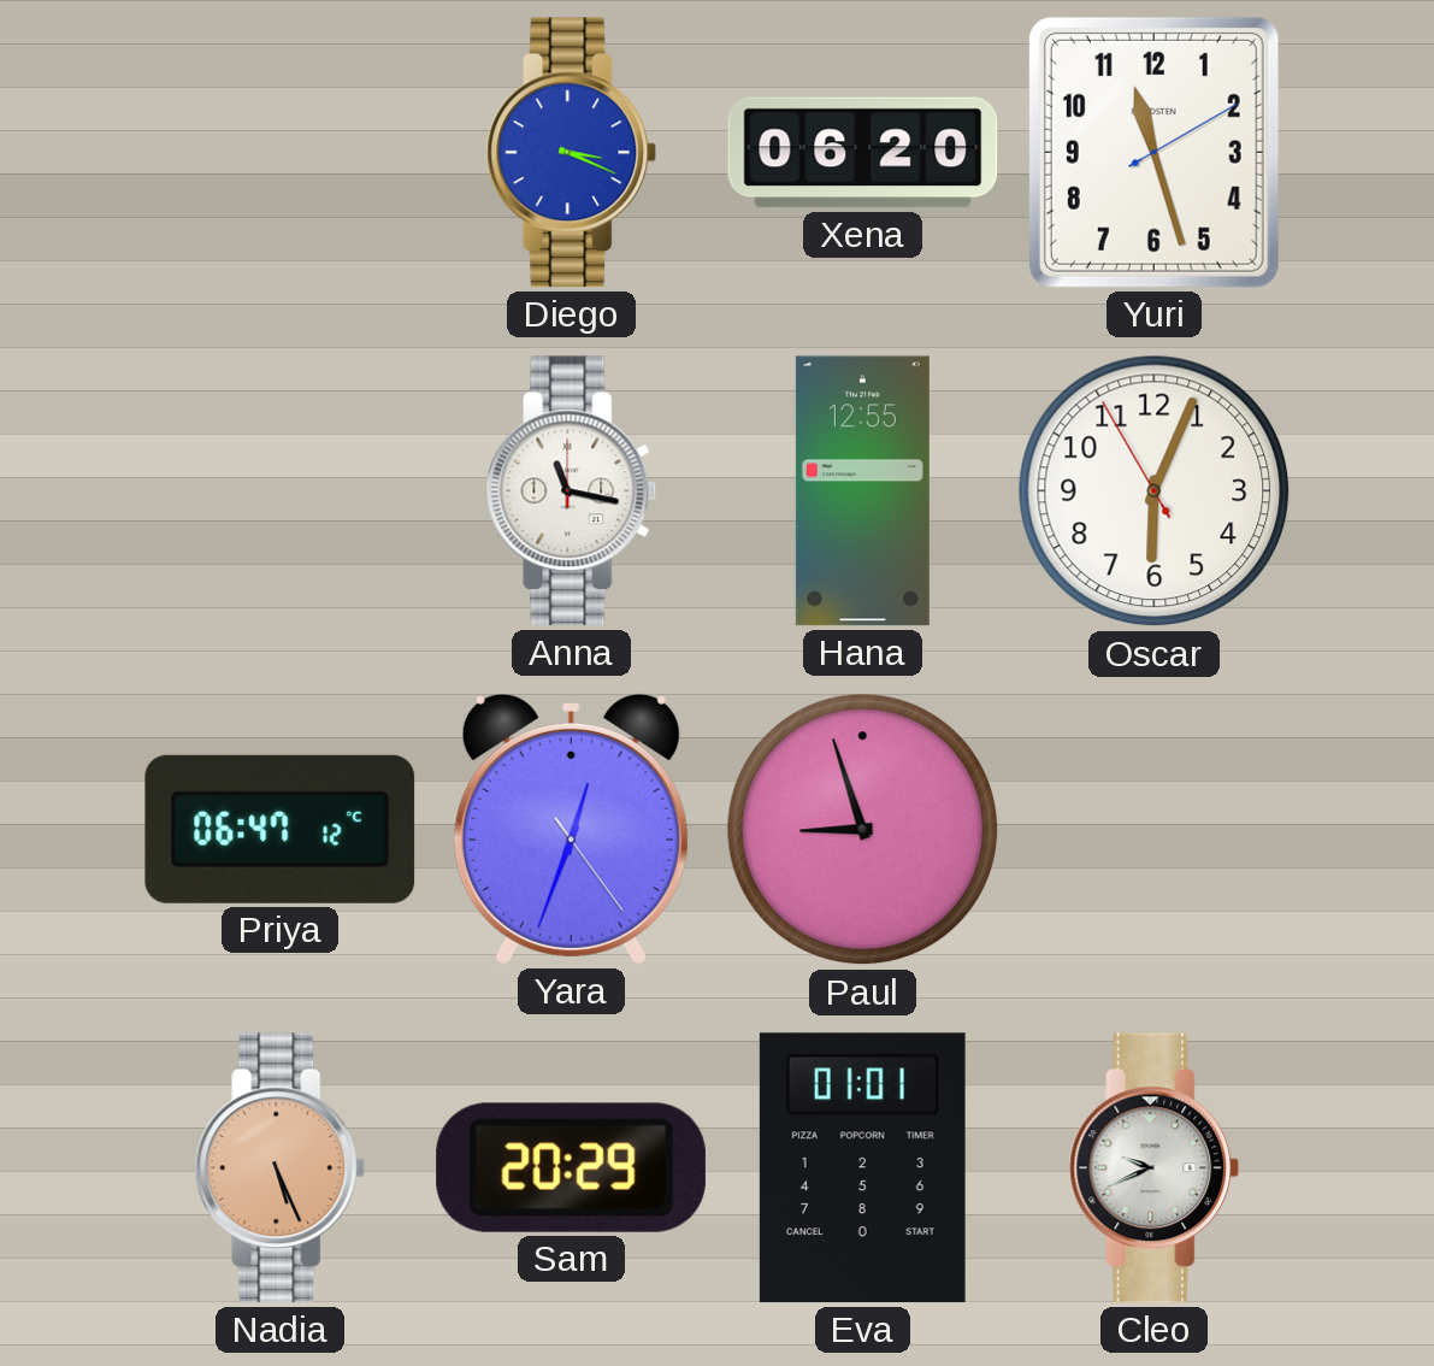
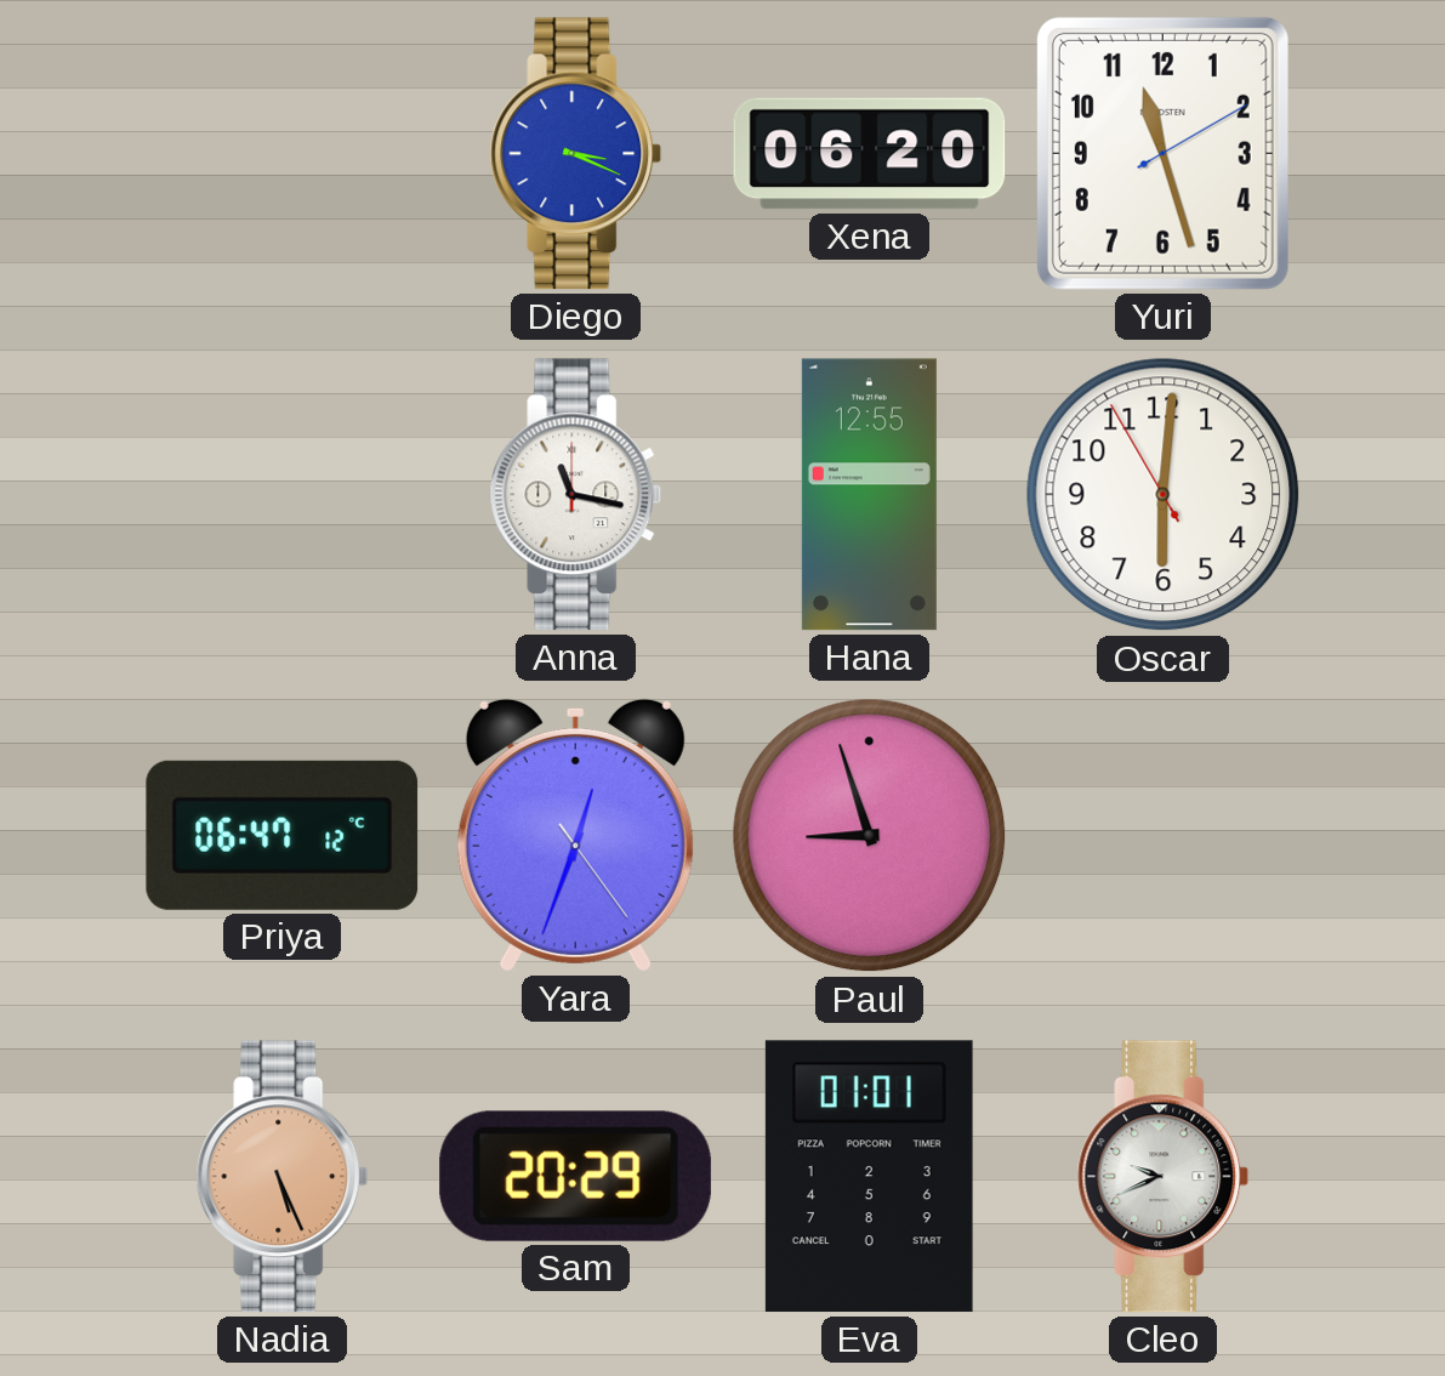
Oscar: 6:03 -> 6:00 (1164, 495)
